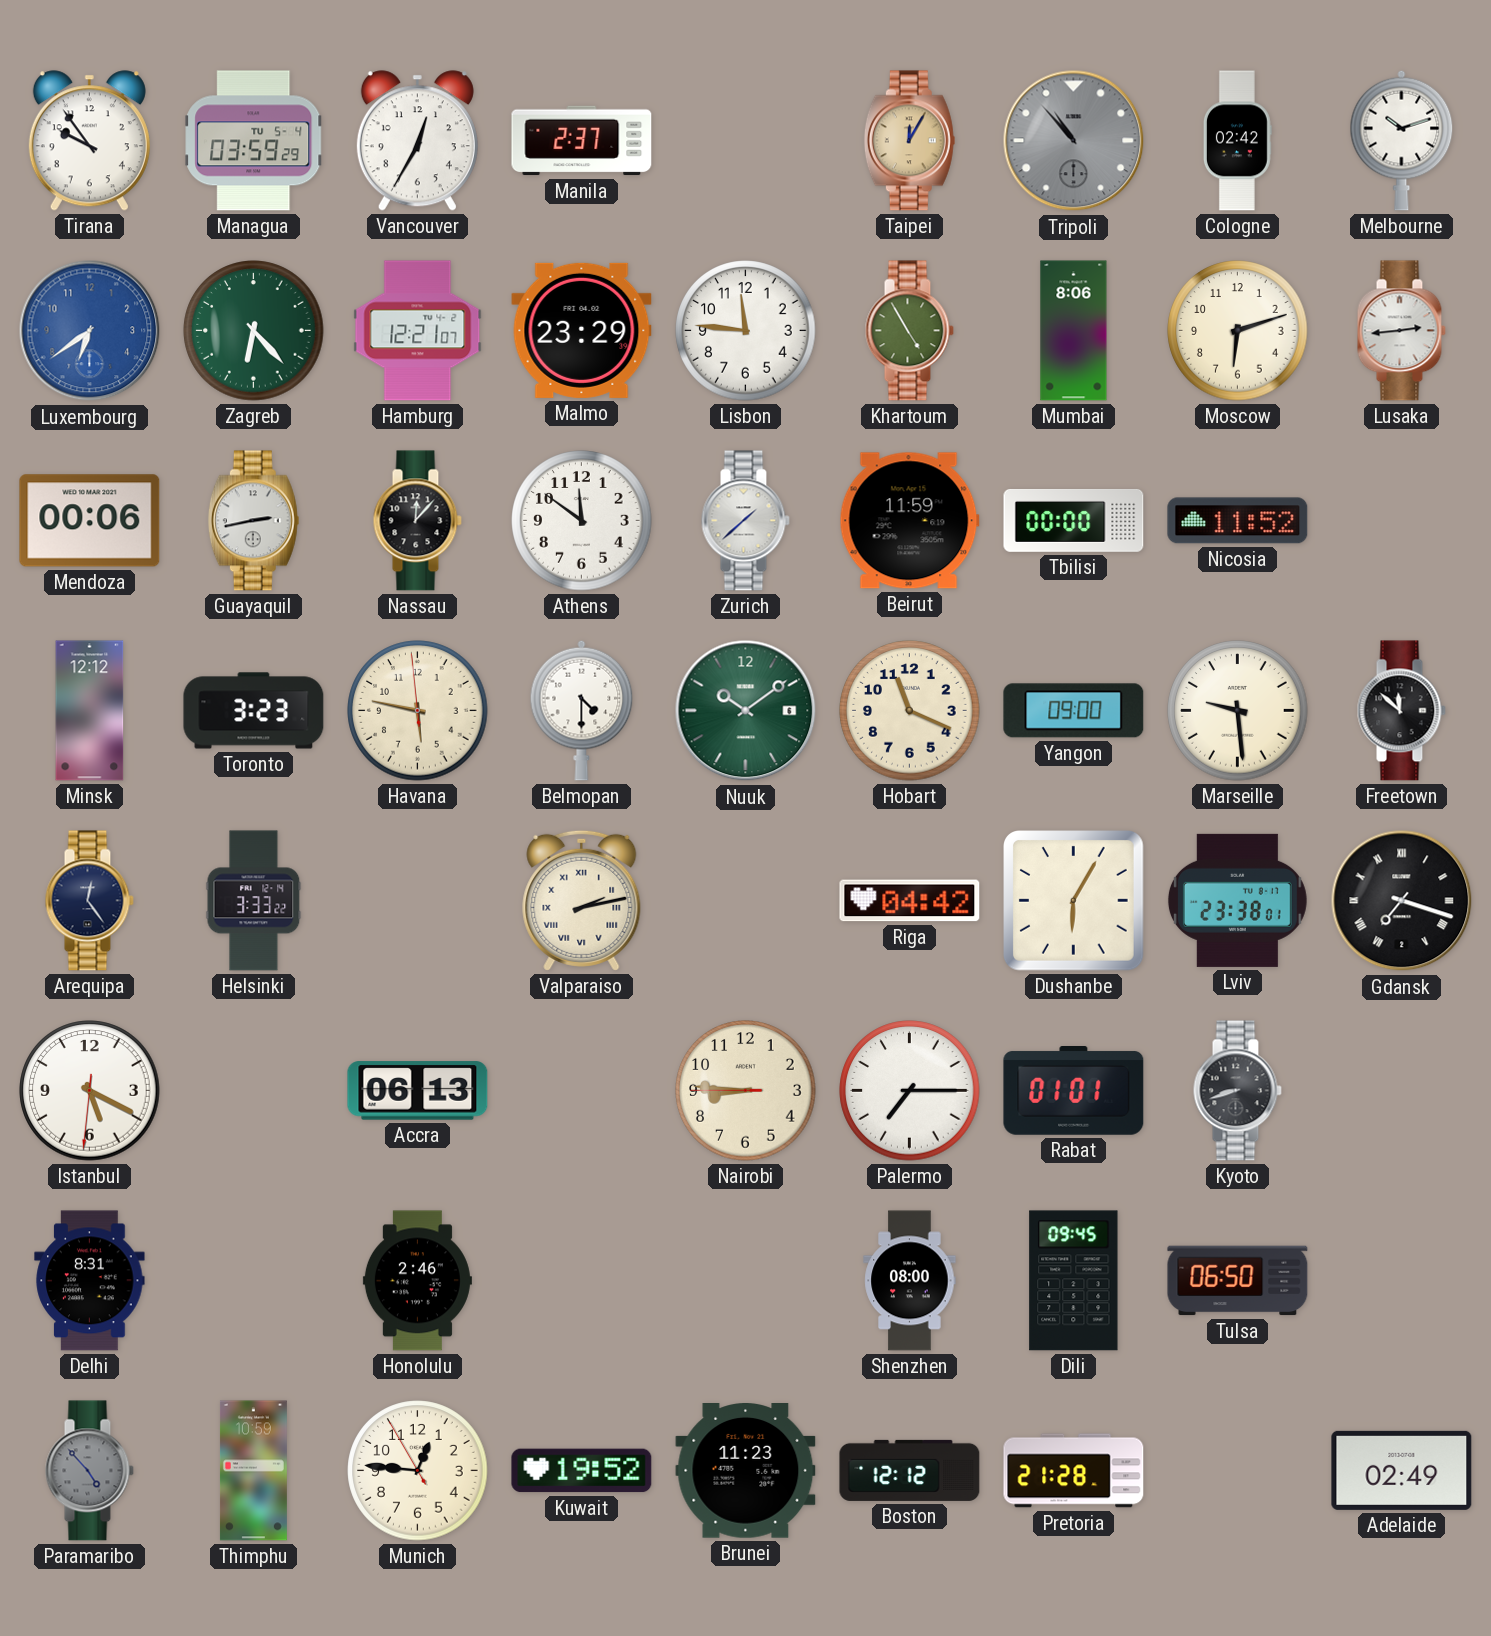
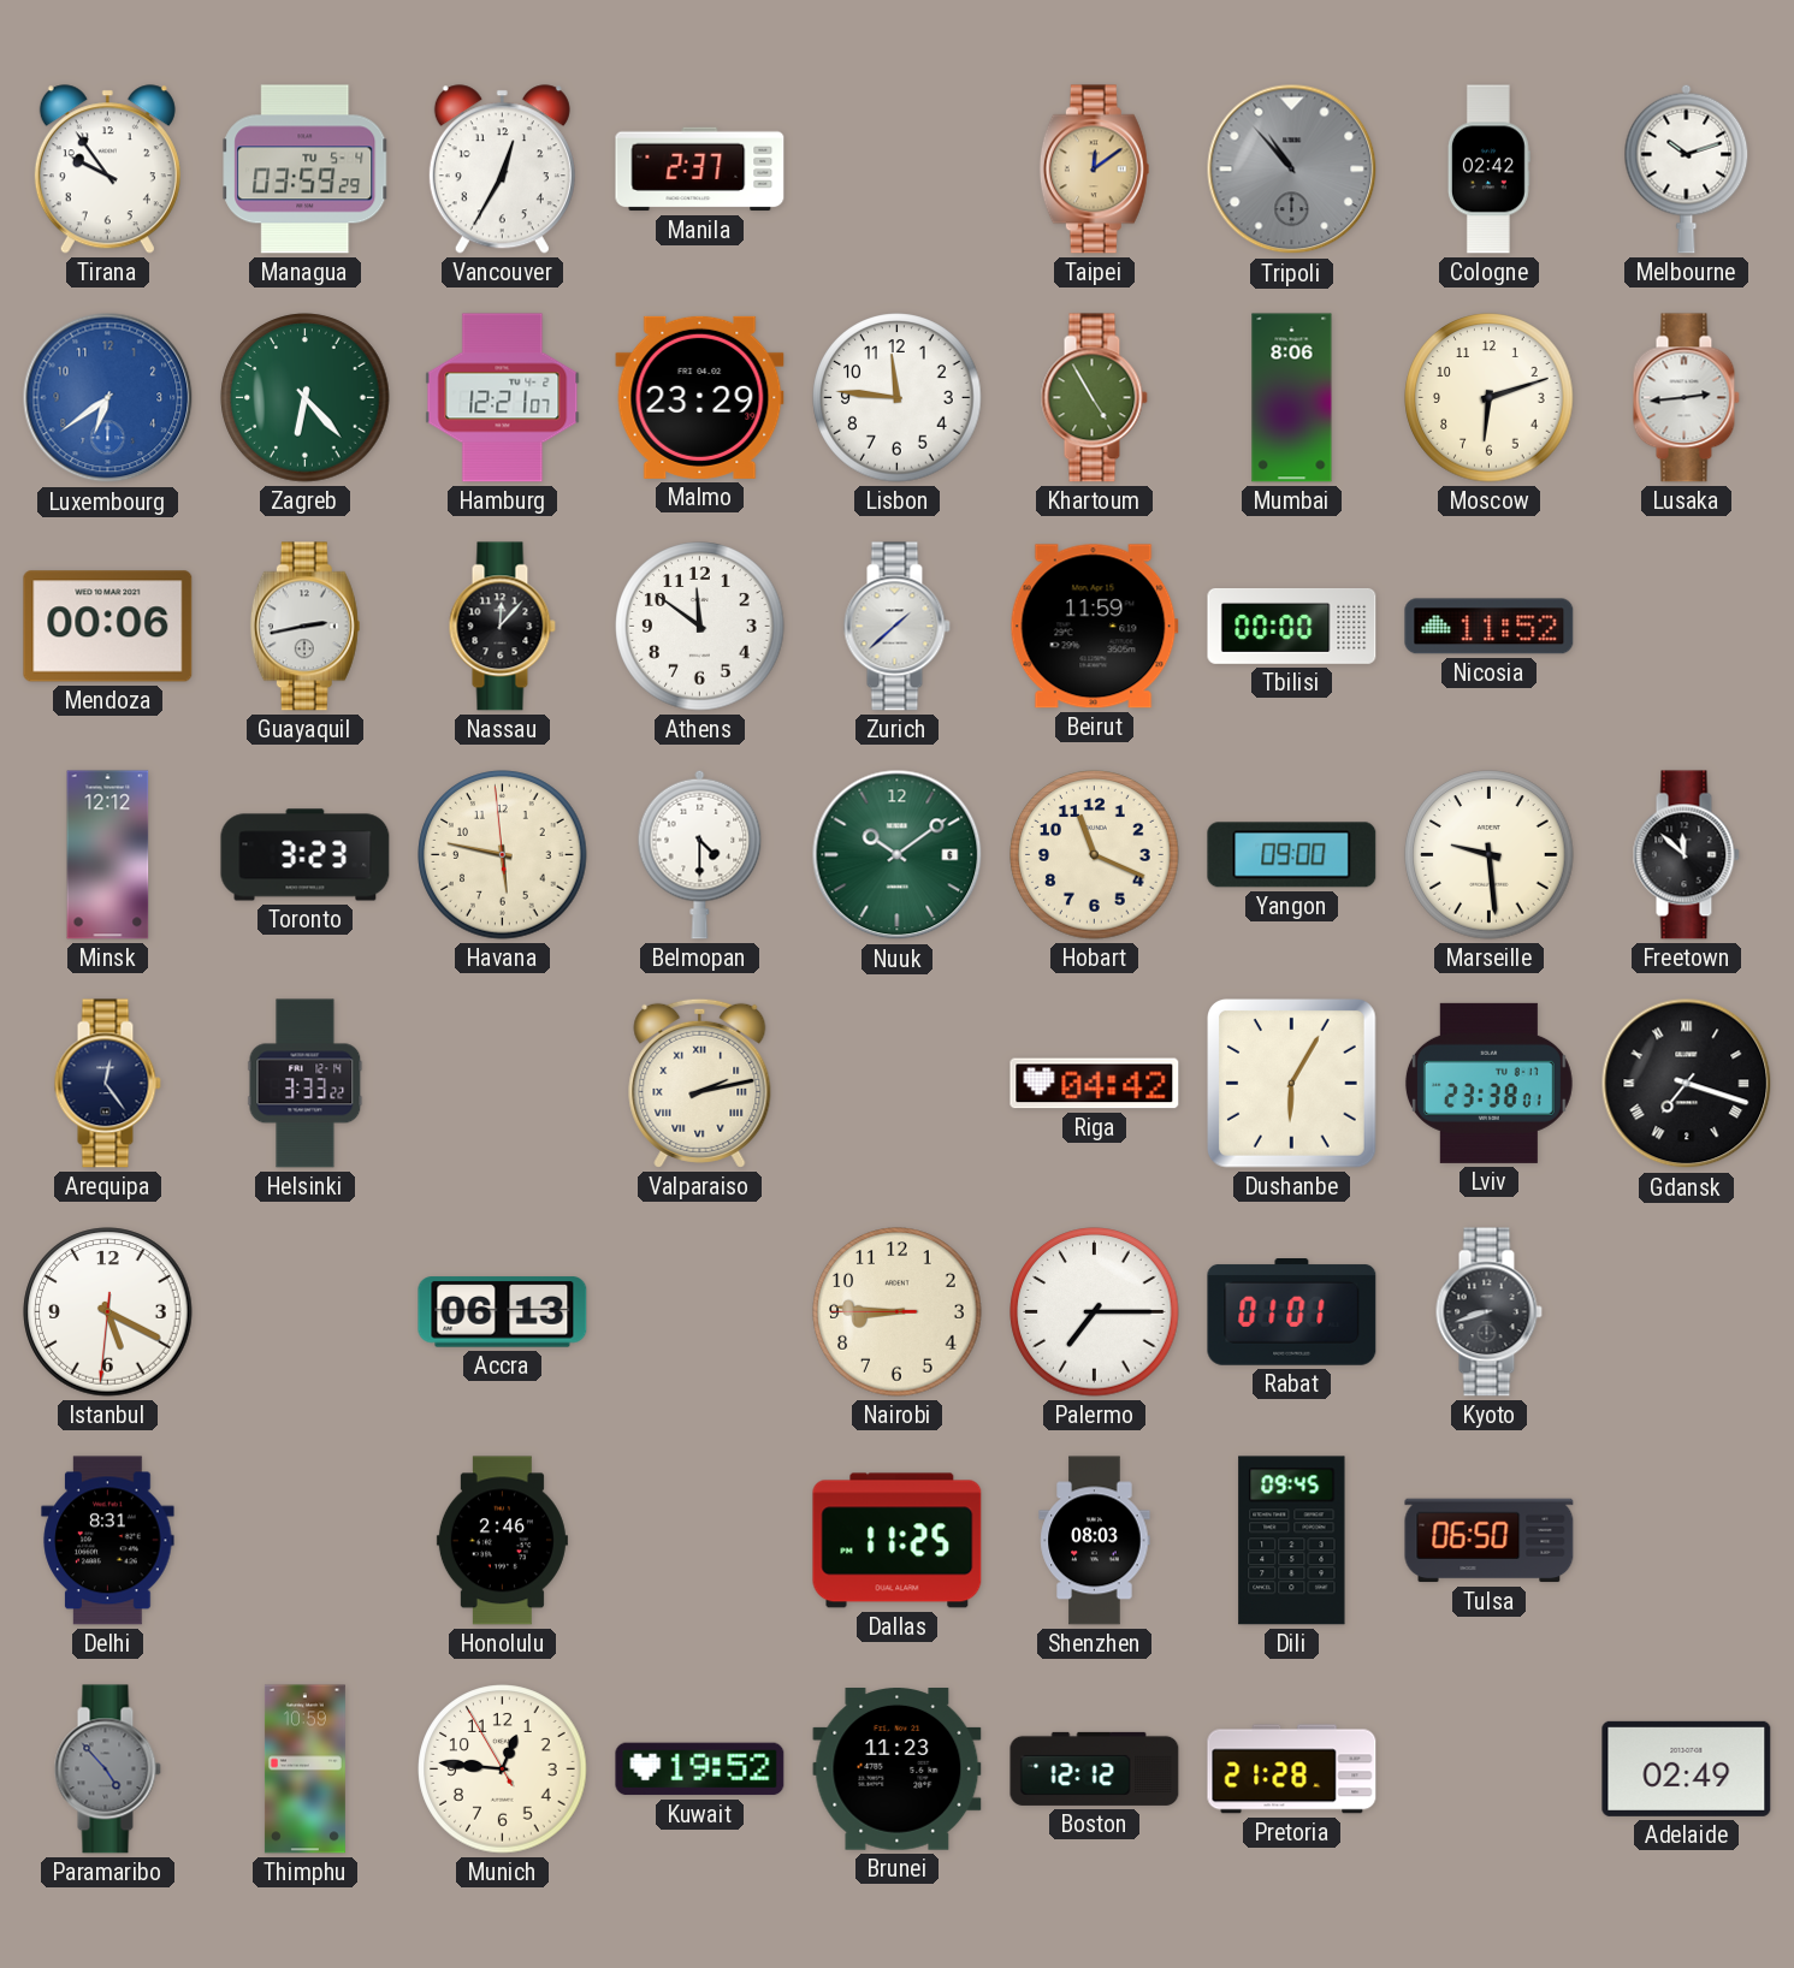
Taipei: 12:05 -> 12:09 (1094, 170)
Dallas: none -> 11:25 (898, 1541)
Shenzhen: 08:00 -> 08:03 (1095, 1541)
